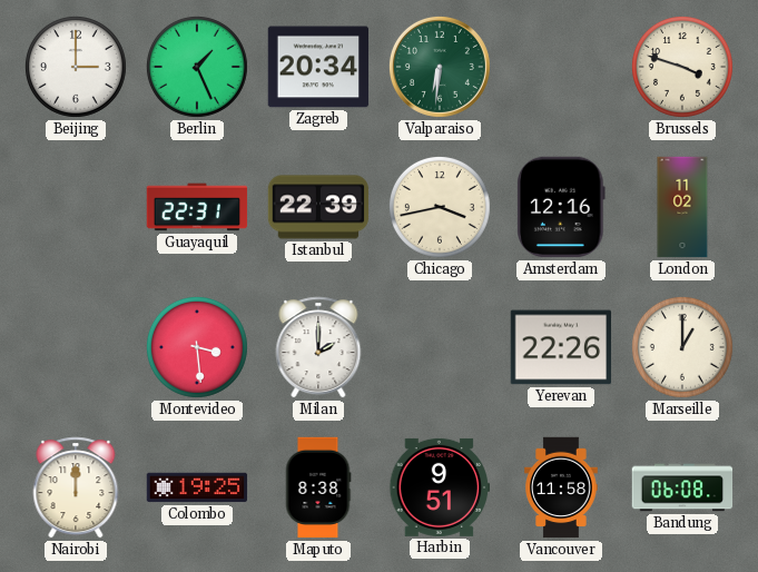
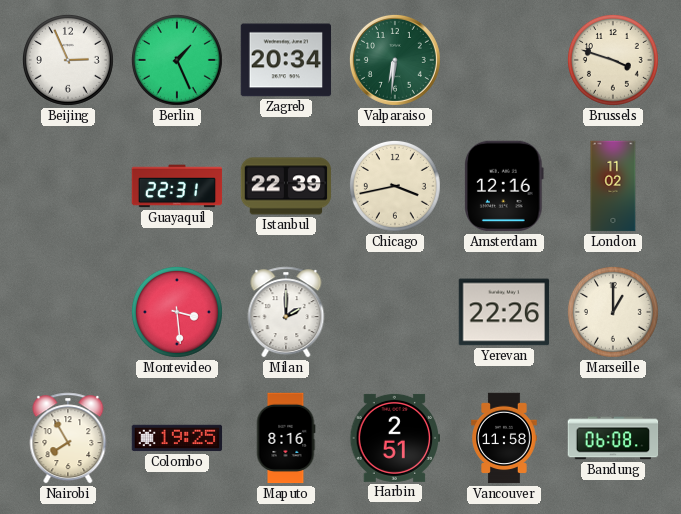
Beijing: 3:00 -> 2:56 (68, 60)
Nairobi: 12:00 -> 7:55 (68, 438)
Maputo: 8:38 -> 8:16 (286, 438)
Harbin: 9:51 -> 2:51 (395, 438)
